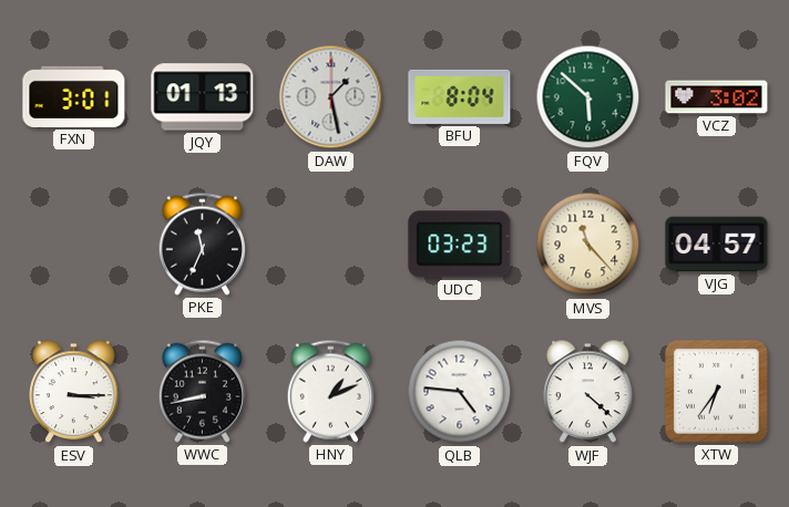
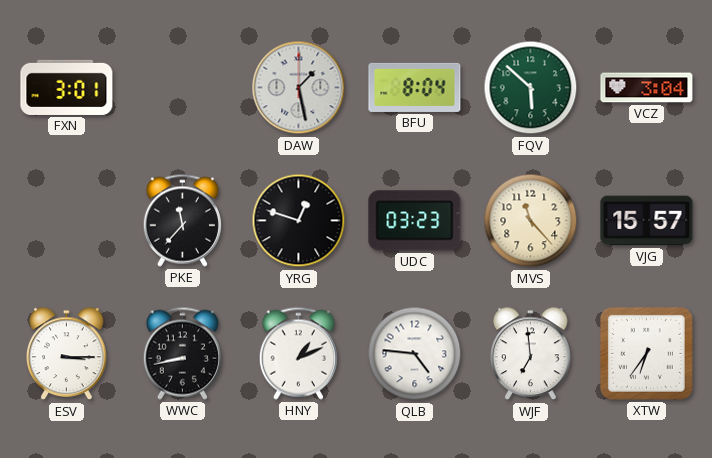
JQY: 01:13 -> none (203, 97)
VCZ: 3:02 -> 3:04 (647, 88)
PKE: 11:34 -> 11:37 (182, 220)
YRG: none -> 12:48 (299, 221)
VJG: 04:57 -> 15:57 (647, 221)
WJF: 4:22 -> 6:59 (531, 354)
